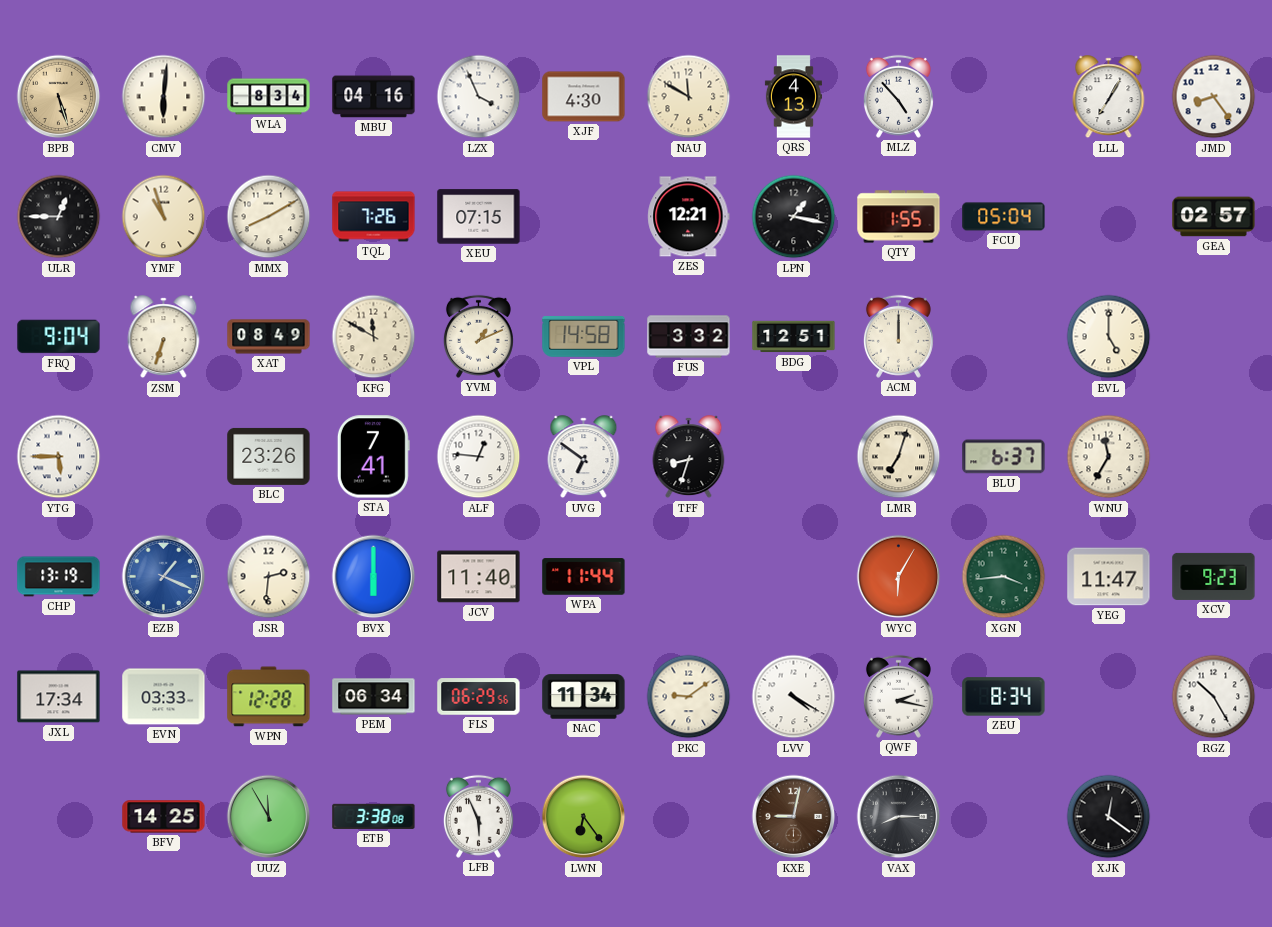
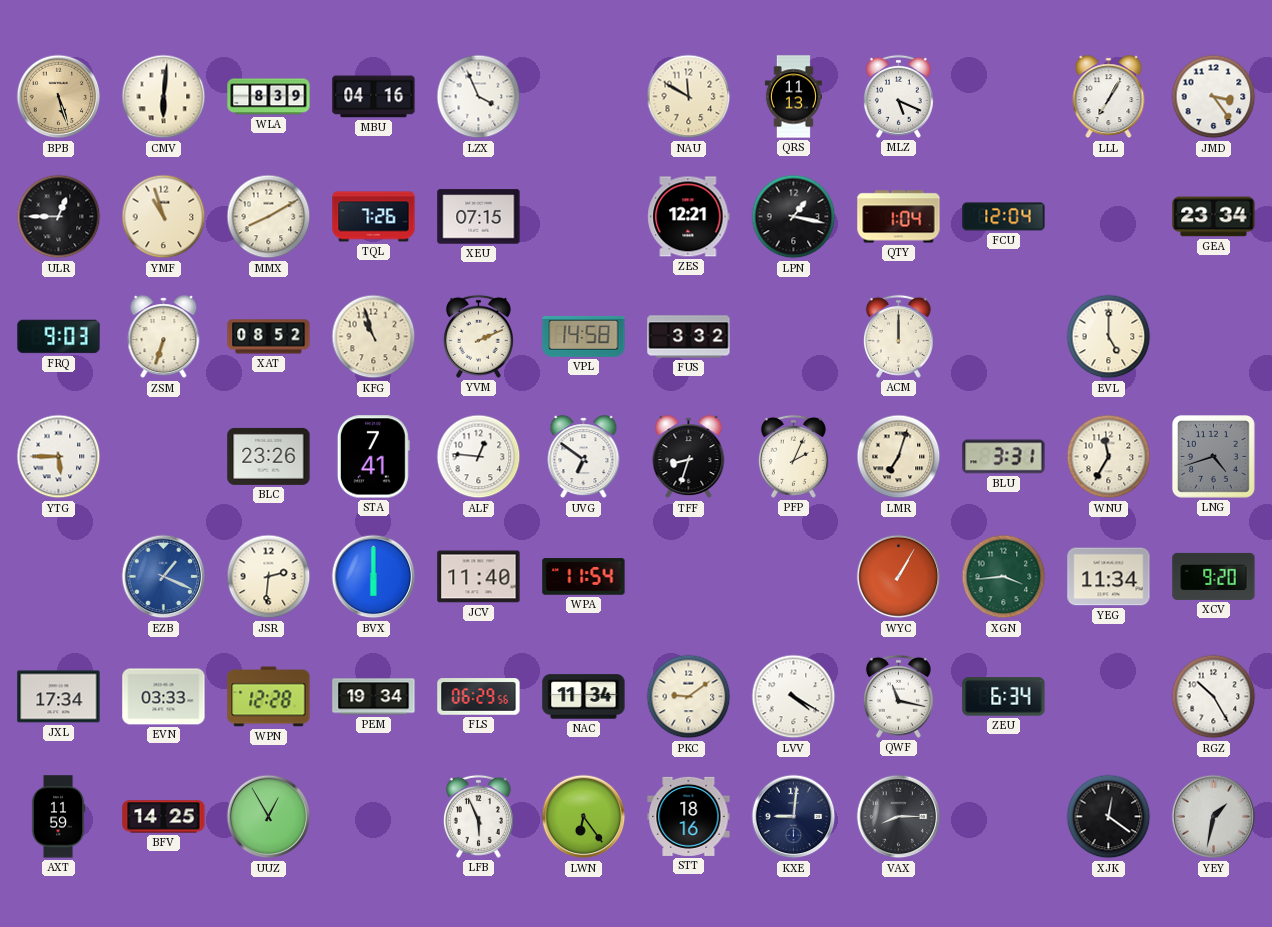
WLA: 8:34 -> 8:39 (269, 97)
XJF: 4:30 -> none (584, 97)
QRS: 4:13 -> 11:13 (793, 97)
MLZ: 4:53 -> 5:19 (898, 96)
JMD: 8:24 -> 3:24 (1214, 97)
QTY: 1:55 -> 1:04 (899, 217)
FCU: 05:04 -> 12:04 (1004, 217)
GEA: 02:57 -> 23:34 (1214, 217)
FRQ: 9:04 -> 9:03 (59, 337)
XAT: 08:49 -> 08:52 (269, 337)
KFG: 11:50 -> 10:57 (374, 337)
YVM: 1:11 -> 2:11 (478, 336)
BDG: 12:51 -> none (794, 337)
PFP: none -> 2:04 (793, 456)
BLU: 6:37 -> 3:31 (1004, 457)
LNG: none -> 4:42 (1214, 457)
CHP: 13:19 -> none (59, 577)
WPA: 11:44 -> 11:54 (584, 577)
WYC: 6:05 -> 1:05 (899, 577)
YEG: 11:47 -> 11:34 (1109, 577)
XCV: 9:23 -> 9:20 (1214, 576)
PEM: 06:34 -> 19:34 (374, 697)
QWF: 2:17 -> 11:17 (898, 696)
ZEU: 8:34 -> 6:34 (1004, 697)
AXT: none -> 11:59 (58, 817)
UUZ: 11:55 -> 12:55 (269, 817)
ETB: 3:38 -> none (374, 816)
STT: none -> 18:16 (689, 816)
KXE: 9:02 -> 9:01 (794, 817)
KXE dial: brown -> navy (794, 817)
YEY: none -> 1:32 (1214, 817)
